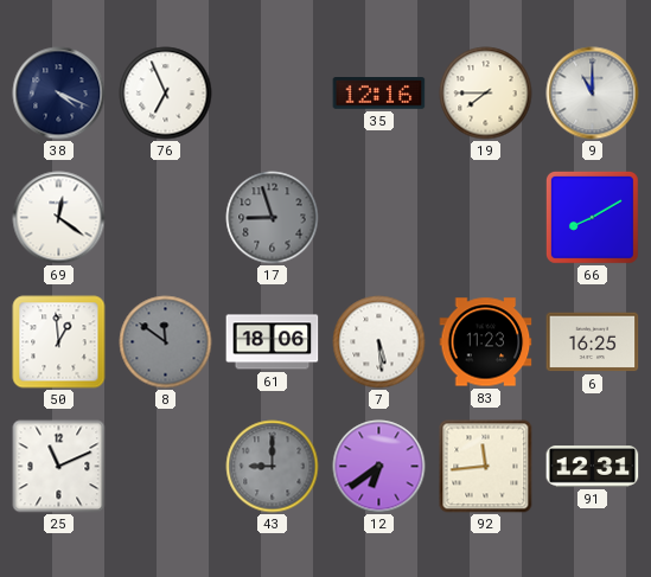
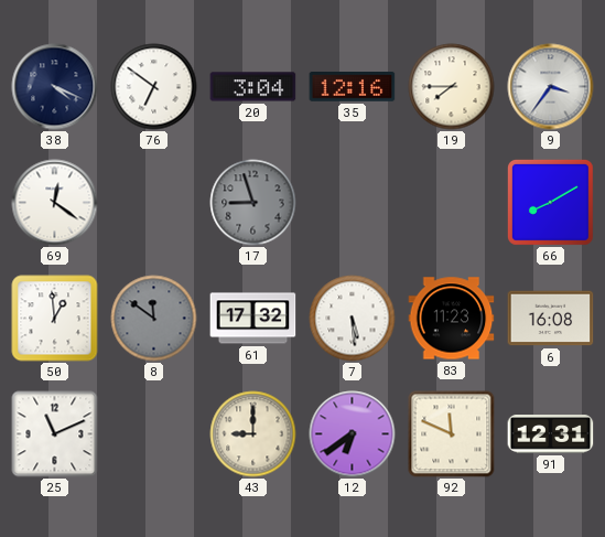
76: 6:56 -> 6:51 (154, 87)
20: none -> 3:04 (253, 87)
9: 11:00 -> 3:36 (551, 87)
61: 18:06 -> 17:32 (253, 319)
6: 16:25 -> 16:08 (551, 319)
43 dial: grey -> cream (253, 434)
92: 11:44 -> 11:49 (452, 434)
